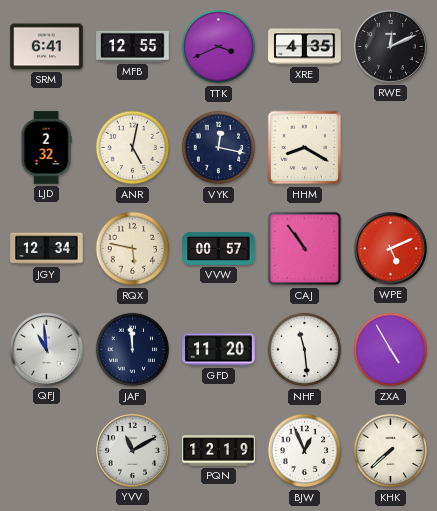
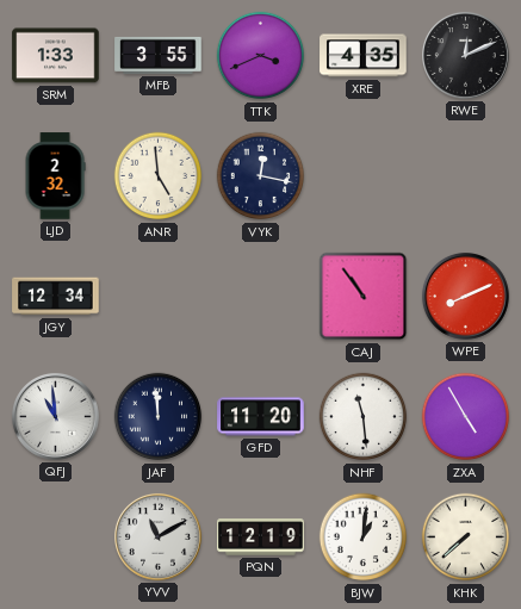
SRM: 6:41 -> 1:33 (56, 56)
MFB: 12:55 -> 3:55 (159, 55)
ANR: 5:02 -> 4:59 (159, 176)
HHM: 8:20 -> none (305, 148)
RQX: 5:47 -> none (133, 249)
VVW: 00:57 -> none (219, 248)
WPE: 5:11 -> 8:11 (465, 296)
BJW: 12:56 -> 1:01 (364, 537)
